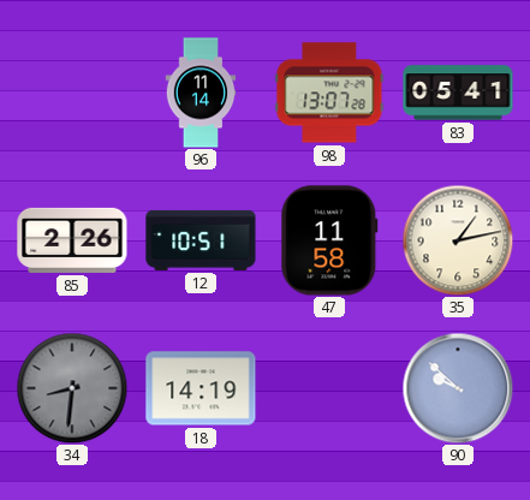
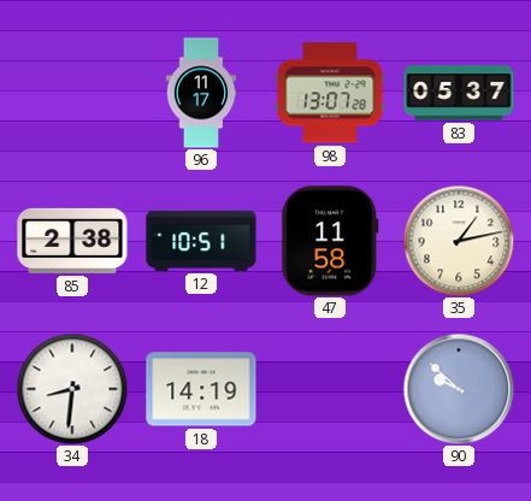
96: 11:14 -> 11:17 (201, 93)
83: 05:41 -> 05:37 (459, 93)
85: 2:26 -> 2:38 (72, 241)
34 dial: grey -> white (72, 389)
